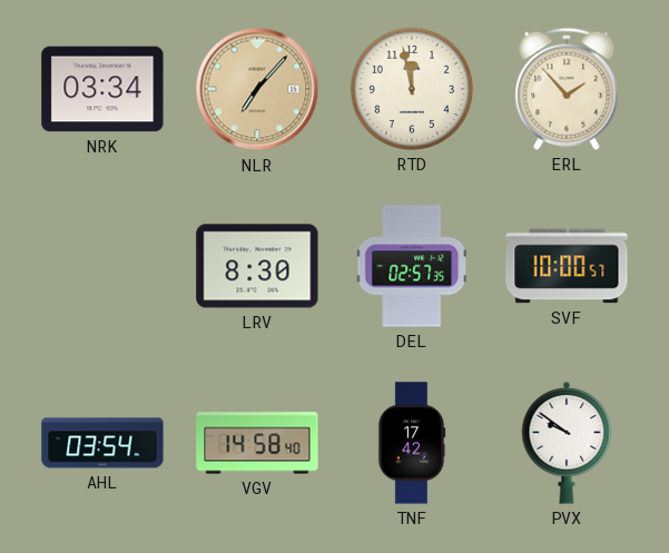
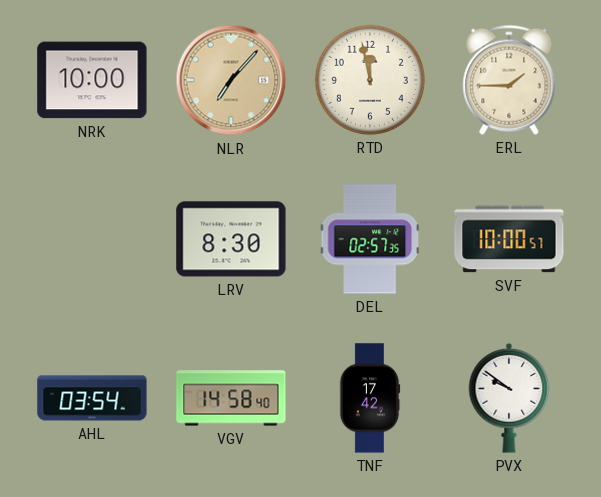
NRK: 03:34 -> 10:00 (92, 80)
ERL: 1:53 -> 1:45 (509, 80)
